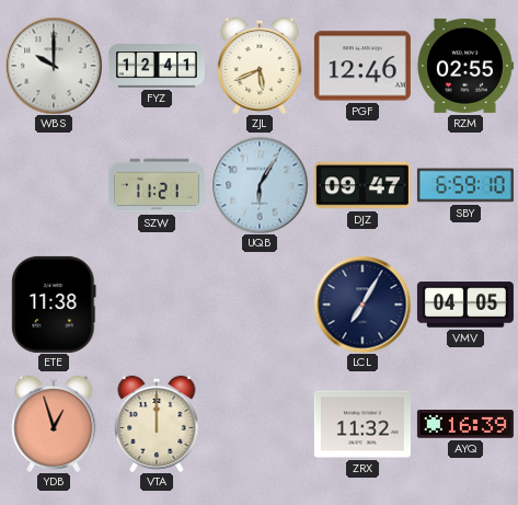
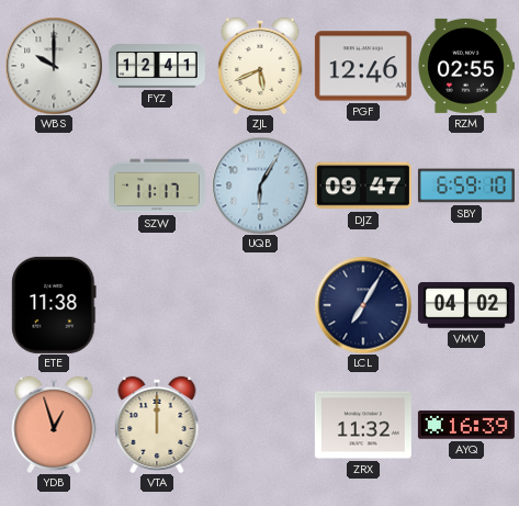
SZW: 11:21 -> 11:17 (157, 185)
VMV: 04:05 -> 04:02 (466, 305)
